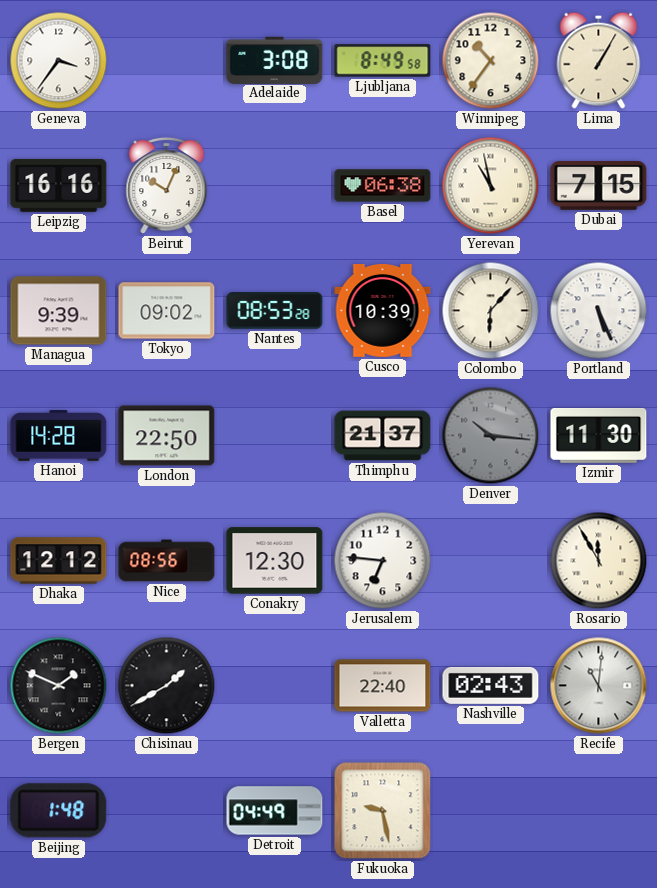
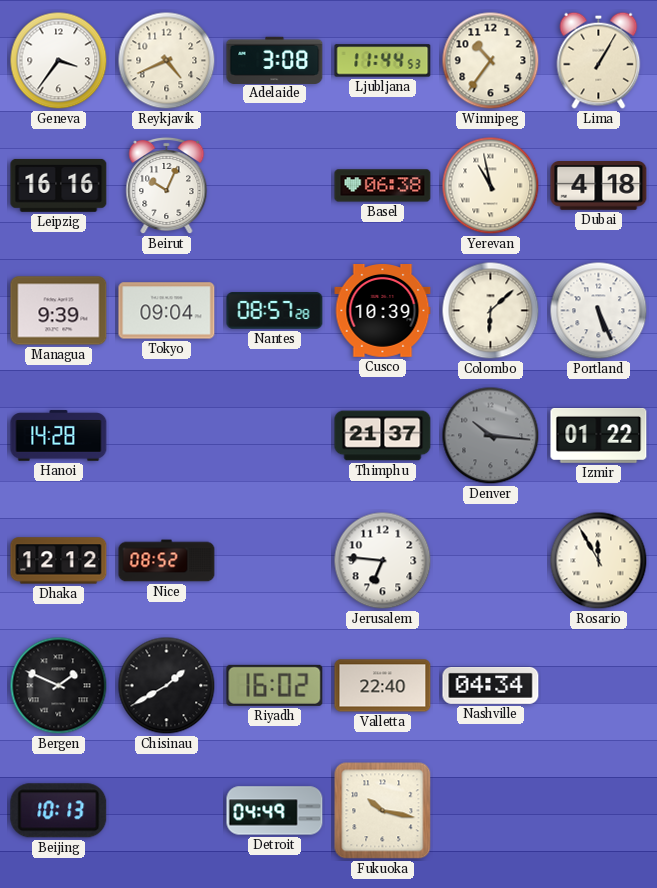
Reykjavik: none -> 4:41 (167, 61)
Ljubljana: 8:49 -> 11:44 (383, 61)
Dubai: 7:15 -> 4:18 (599, 186)
Tokyo: 09:02 -> 09:04 (167, 311)
Nantes: 08:53 -> 08:57 (275, 311)
Colombo: 6:07 -> 6:08 (491, 311)
London: 22:50 -> none (167, 436)
Izmir: 11:30 -> 01:22 (599, 435)
Nice: 08:56 -> 08:52 (167, 561)
Conakry: 12:30 -> none (275, 561)
Riyadh: none -> 16:02 (275, 685)
Nashville: 02:43 -> 04:34 (491, 685)
Recife: 11:01 -> none (599, 686)
Beijing: 1:48 -> 10:13 (59, 811)
Fukuoka: 9:28 -> 10:17 (383, 811)
